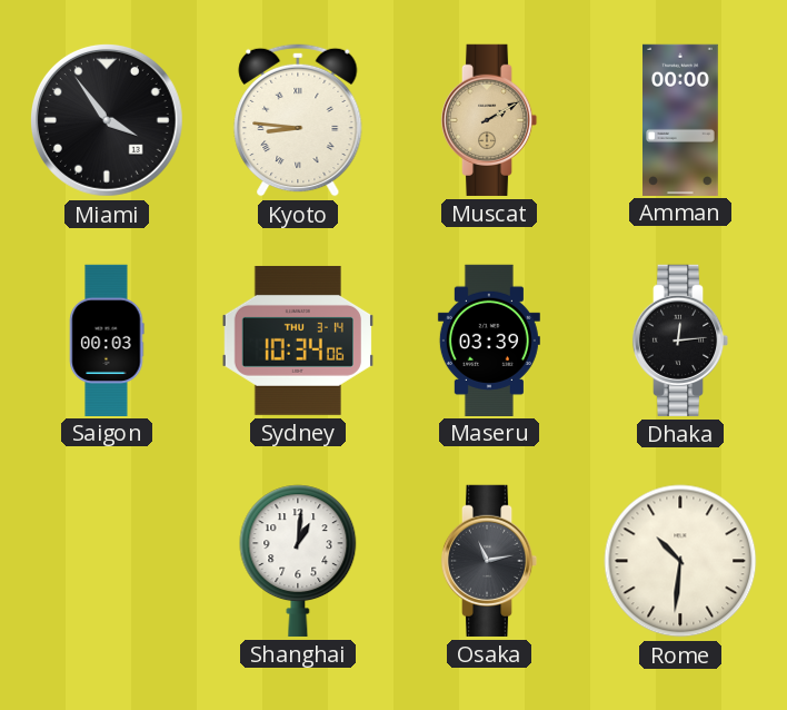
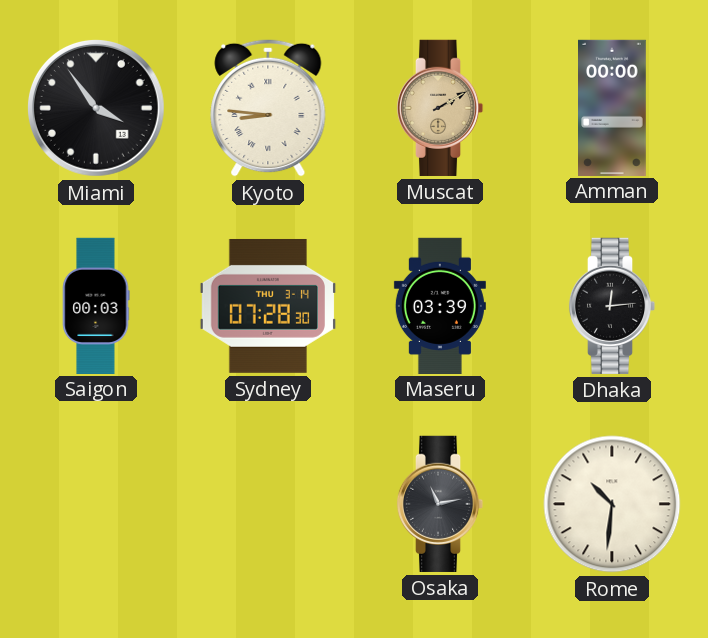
Sydney: 10:34 -> 07:28 (268, 306)
Shanghai: 1:01 -> none (298, 561)
